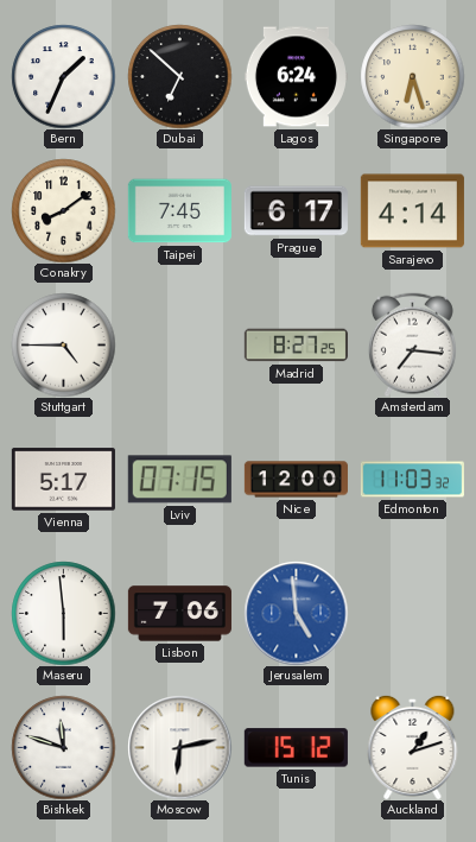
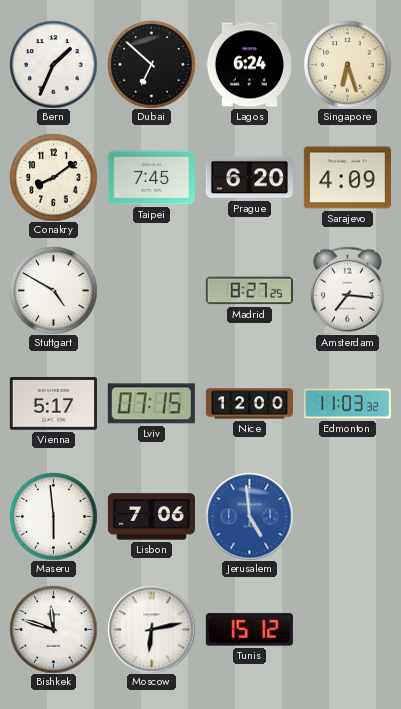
Prague: 6:17 -> 6:20 (249, 178)
Sarajevo: 4:14 -> 4:09 (347, 178)
Stuttgart: 4:45 -> 4:50 (53, 290)
Auckland: 1:12 -> none (413, 747)
